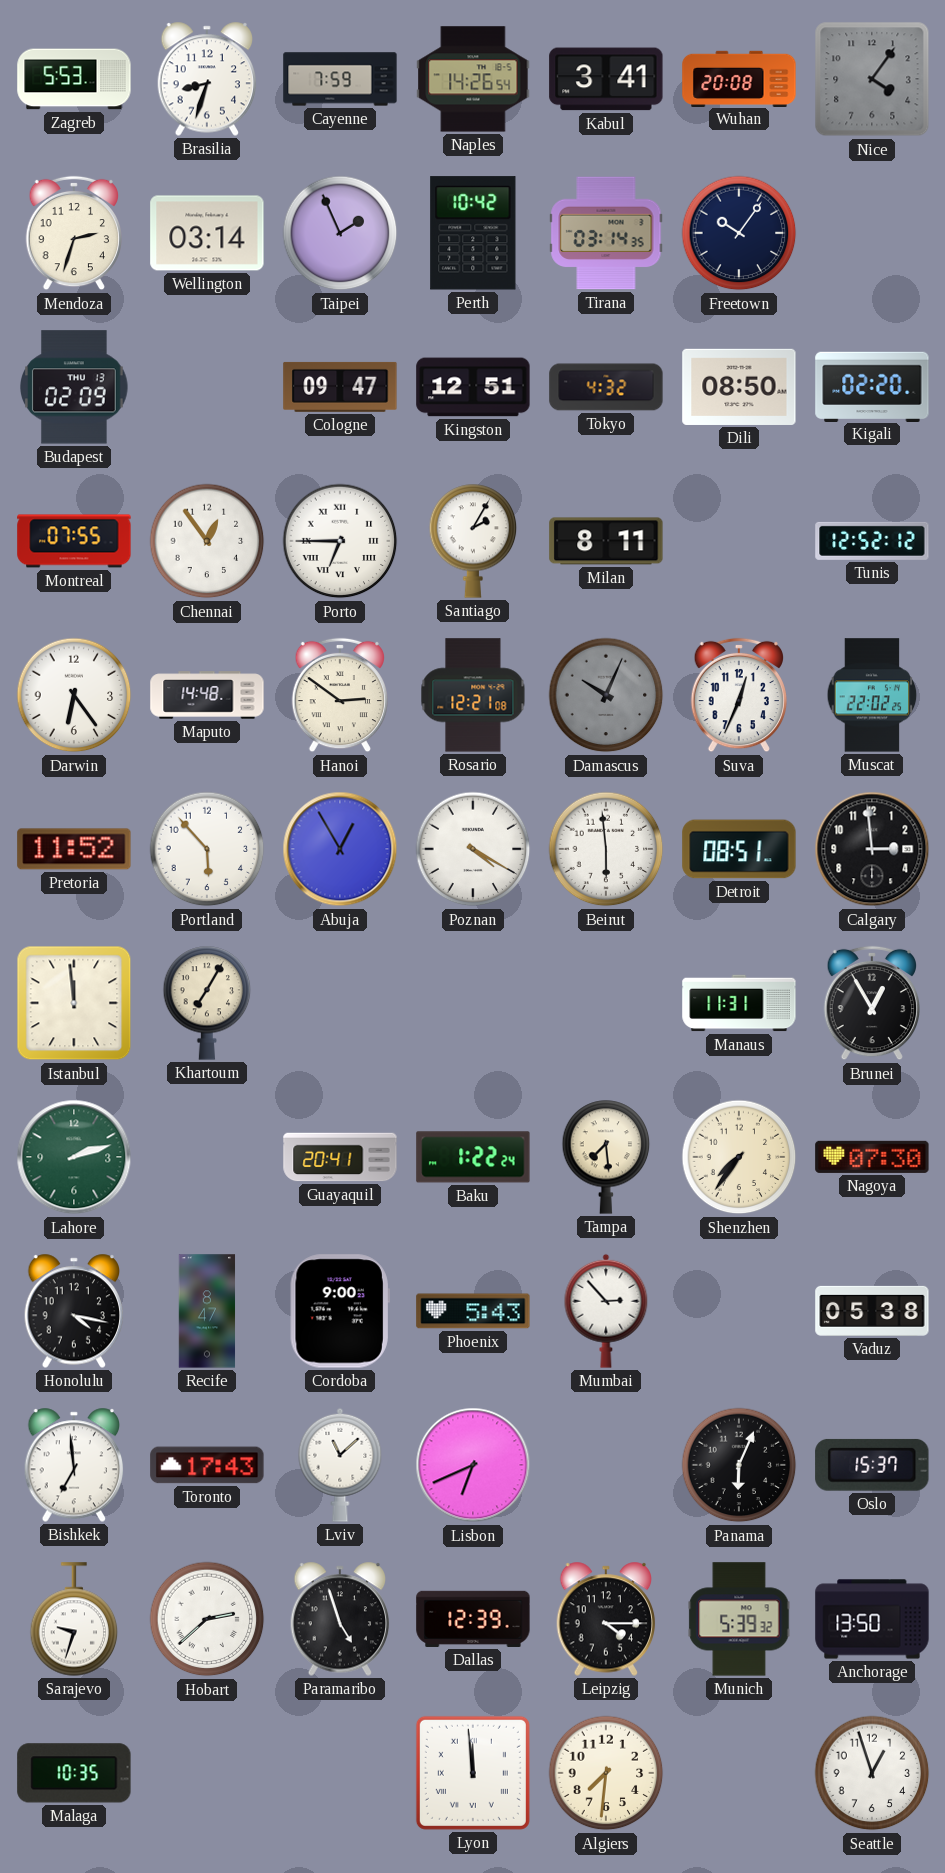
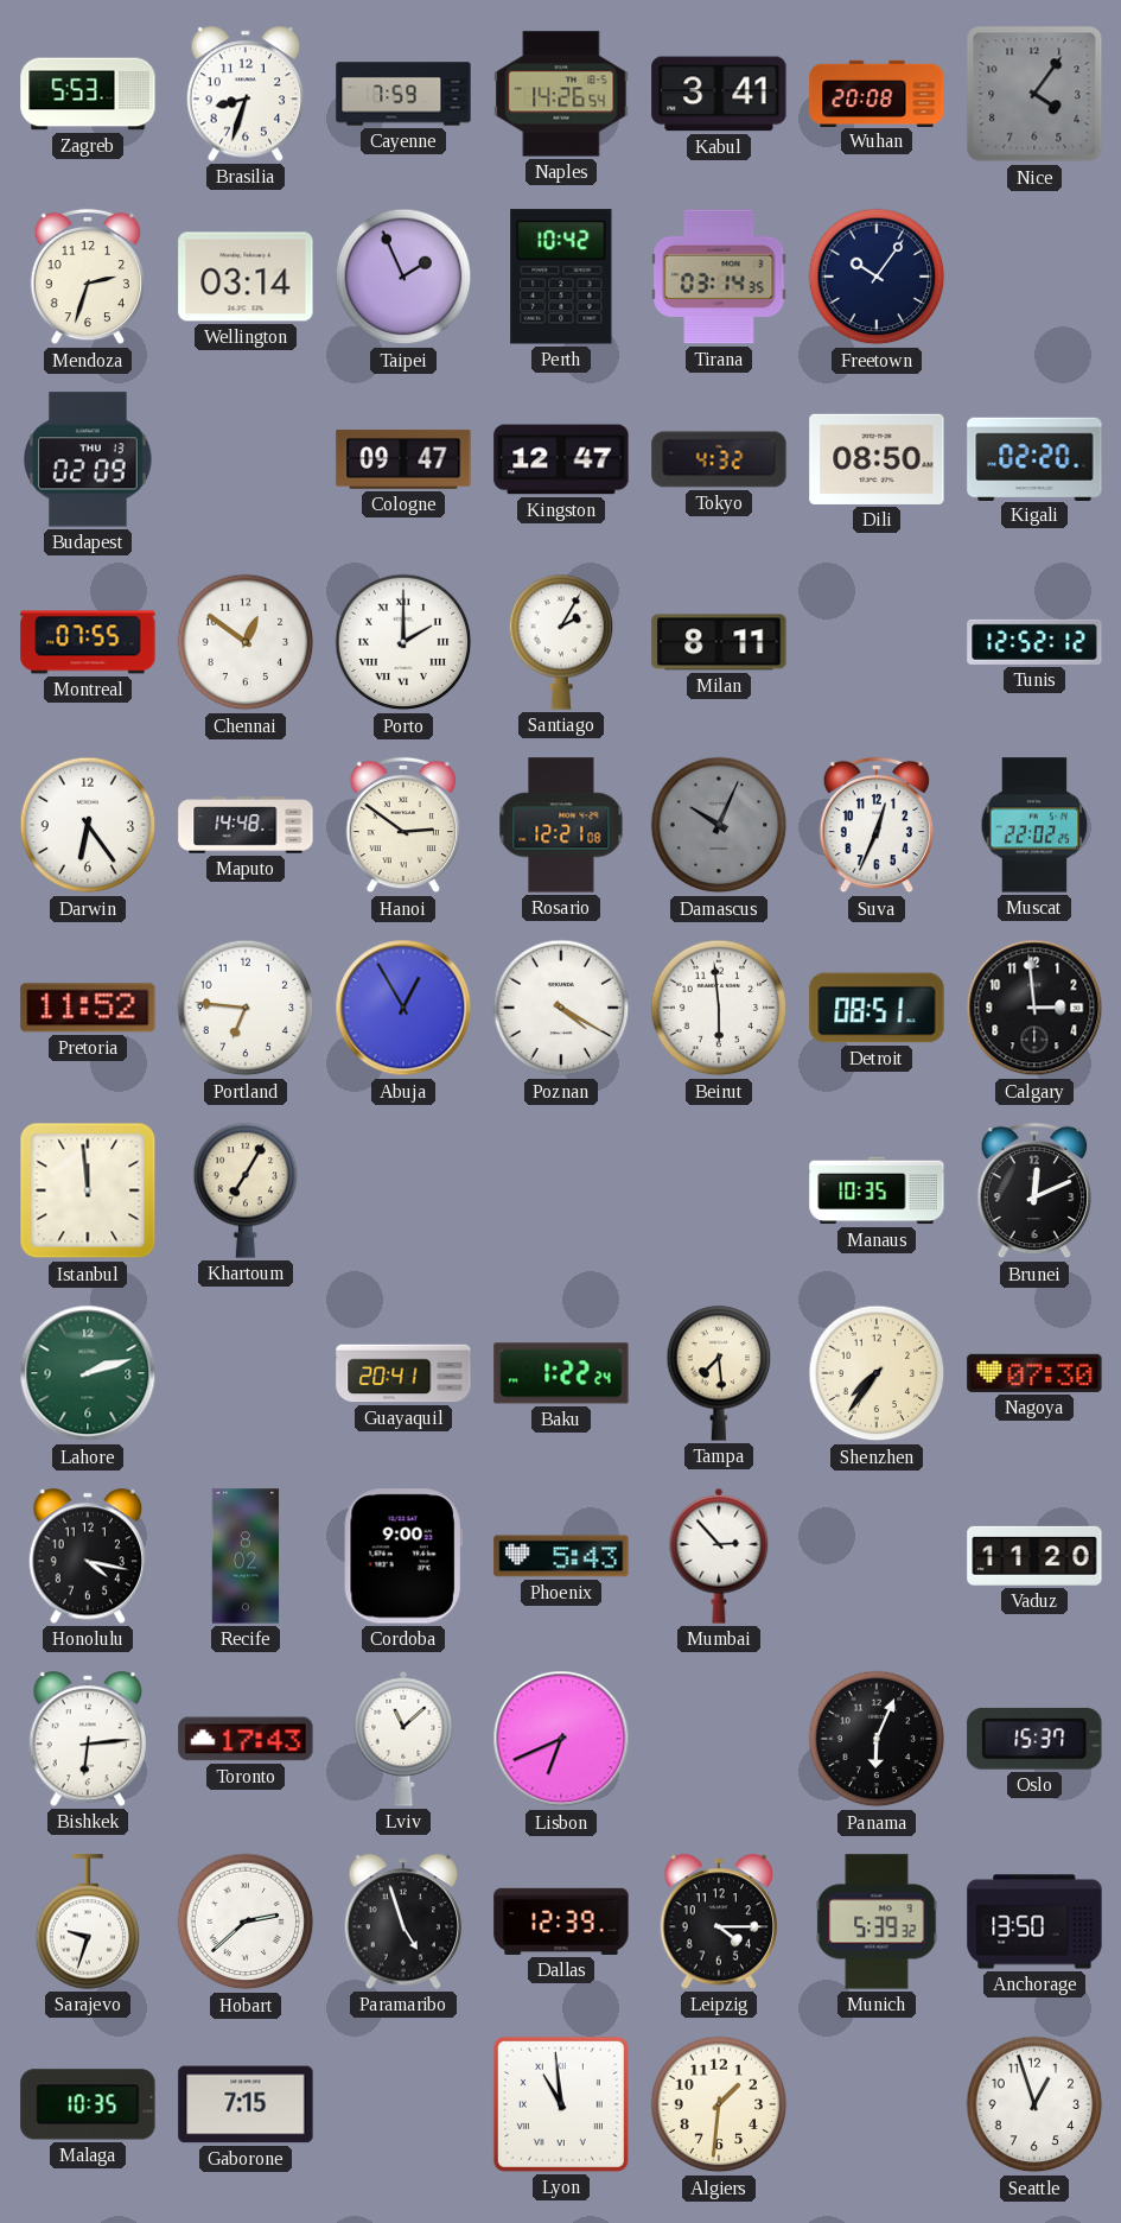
Kingston: 12:51 -> 12:47 (561, 459)
Chennai: 12:54 -> 12:51 (246, 642)
Porto: 6:45 -> 2:00 (403, 642)
Portland: 5:53 -> 6:46 (246, 1008)
Manaus: 11:31 -> 10:35 (877, 1190)
Brunei: 12:55 -> 12:11 (1033, 1190)
Recife: 8:47 -> 8:02 (246, 1556)
Vaduz: 05:38 -> 11:20 (1034, 1556)
Bishkek: 6:59 -> 6:14 (88, 1739)
Gaborone: none -> 7:15 (246, 2104)
Lyon: 11:59 -> 10:59 (561, 2104)
Algiers: 7:31 -> 1:31 (719, 2104)
